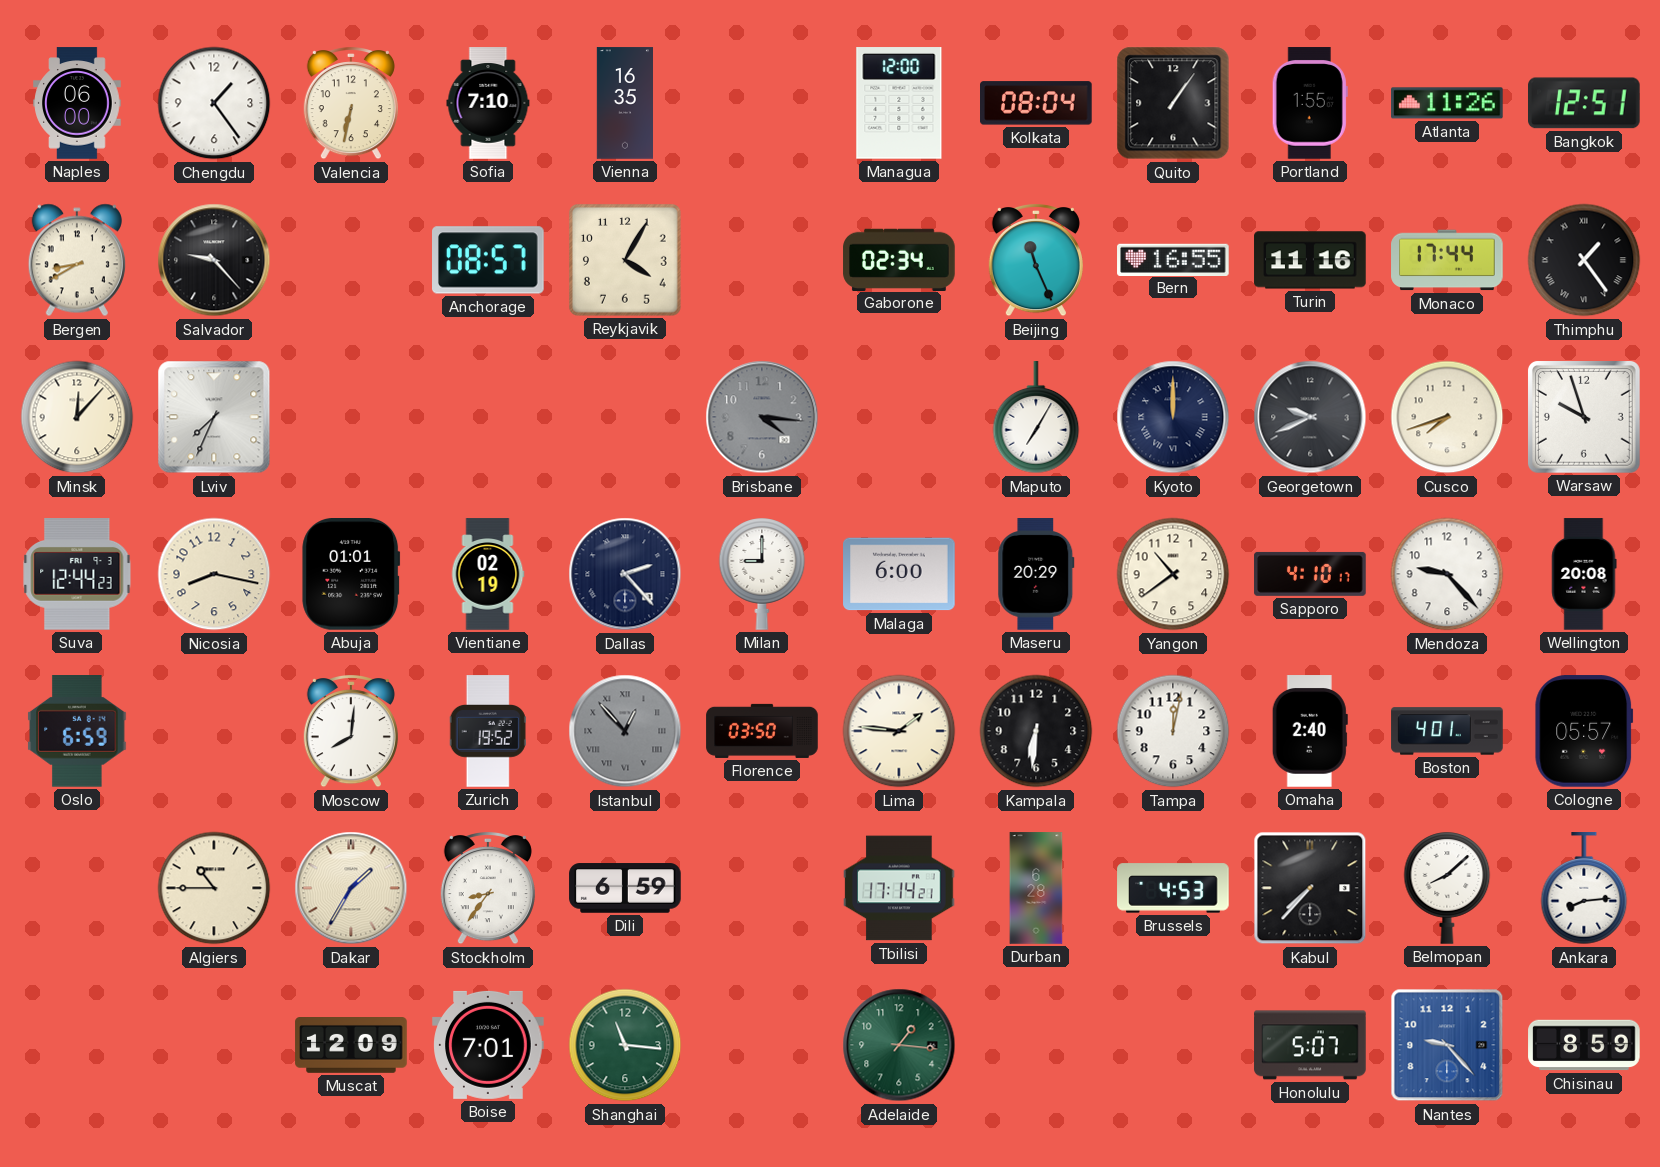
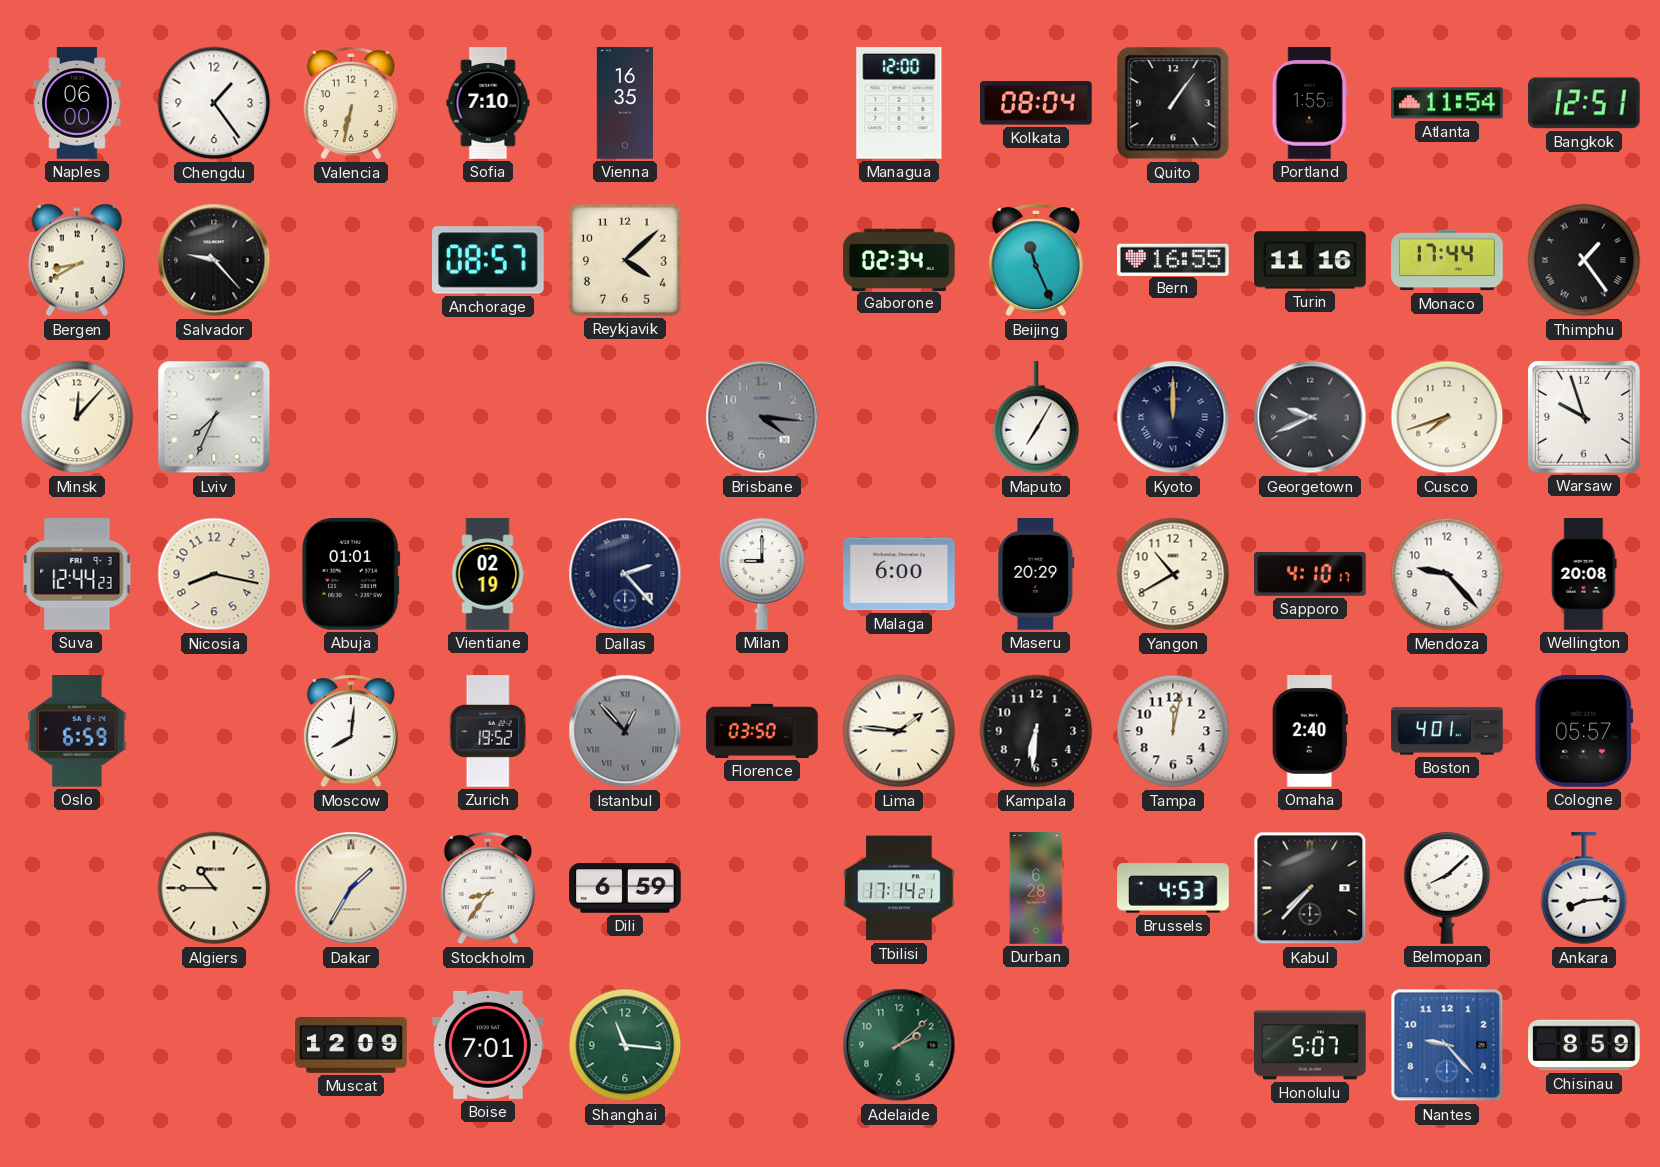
Atlanta: 11:26 -> 11:54 (1447, 103)
Reykjavik: 4:05 -> 4:08 (625, 260)
Yangon: 10:39 -> 10:40 (1173, 574)
Adelaide: 1:16 -> 2:08 (899, 1045)
